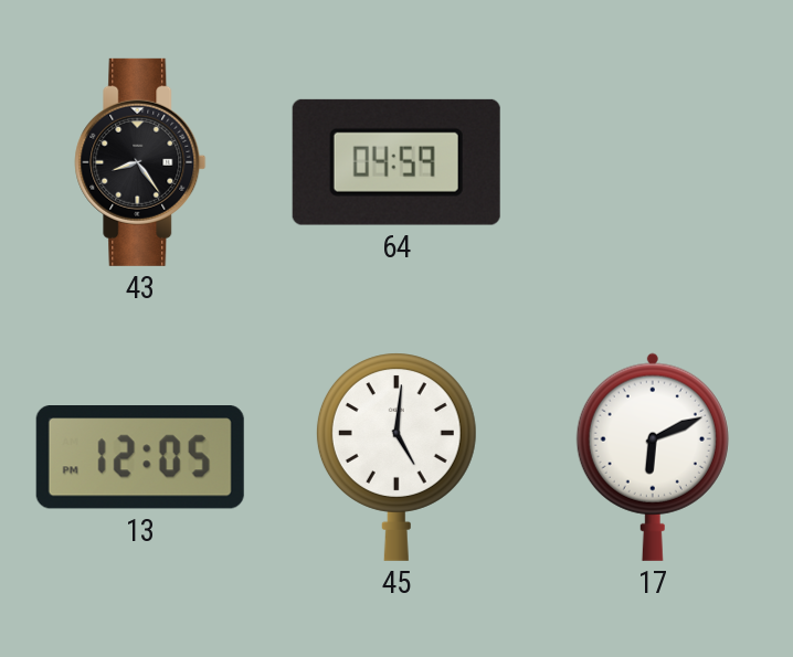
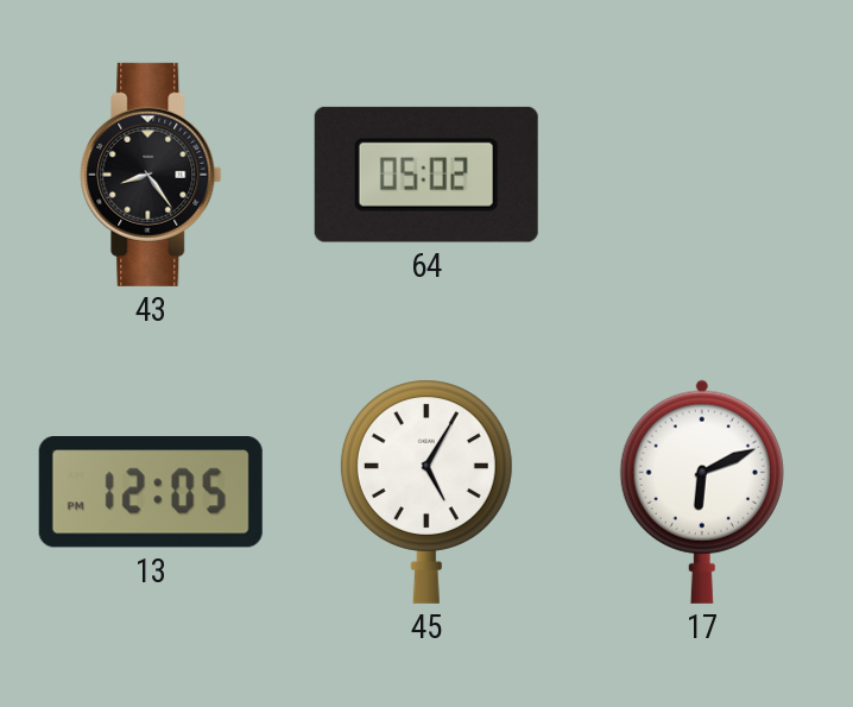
64: 04:59 -> 05:02 (426, 175)
45: 5:01 -> 5:05 (426, 492)
